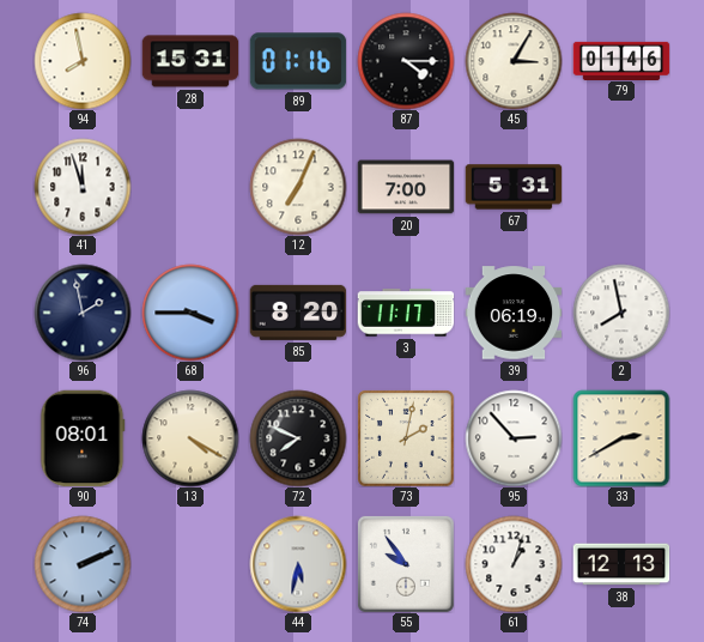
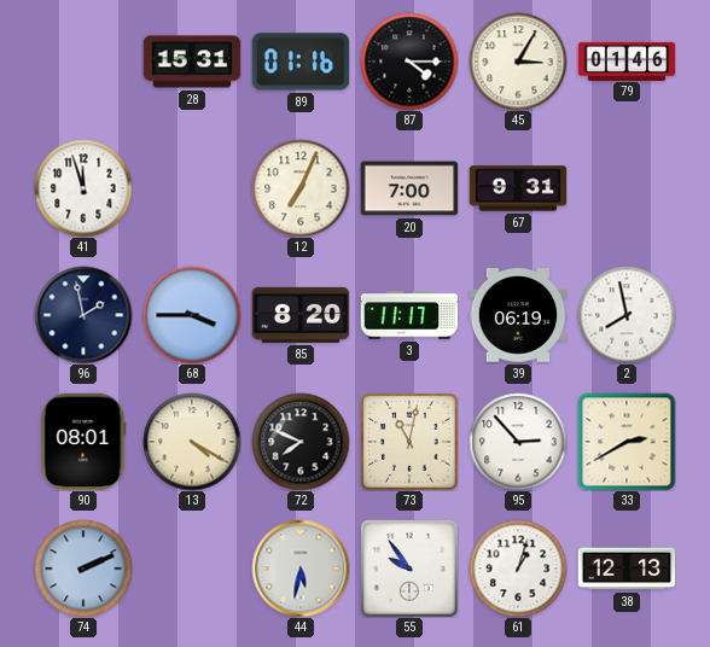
94: 7:58 -> none (83, 61)
67: 5:31 -> 9:31 (518, 188)
73: 2:02 -> 11:02 (409, 442)
